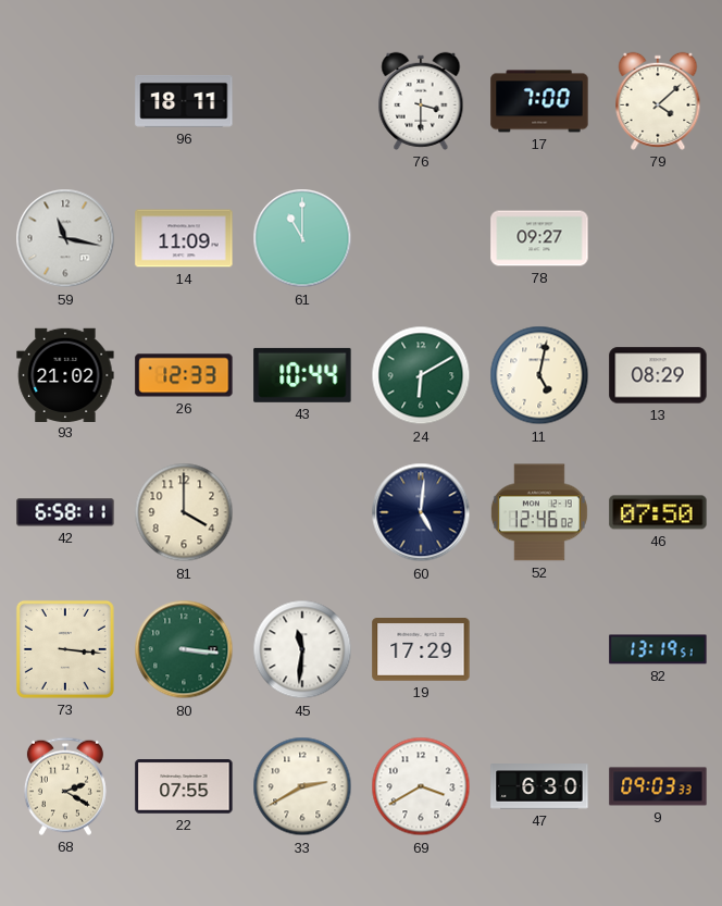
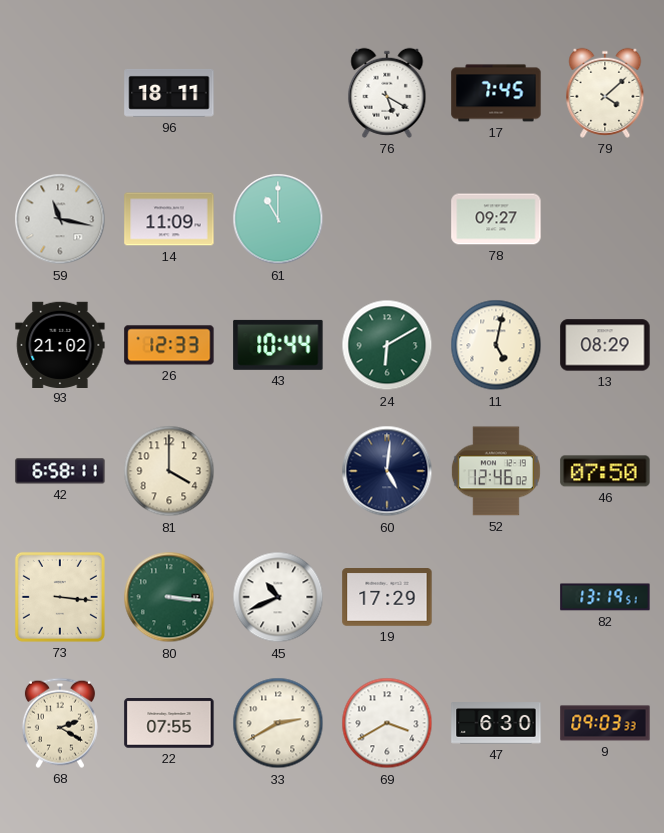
76: 3:30 -> 5:20 (387, 93)
17: 7:00 -> 7:45 (496, 93)
45: 11:31 -> 10:41 (278, 597)
